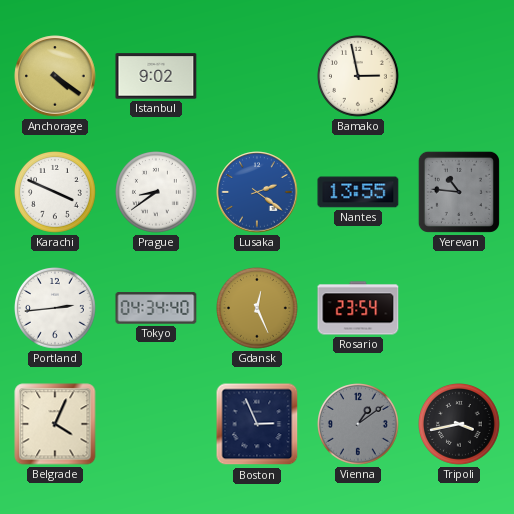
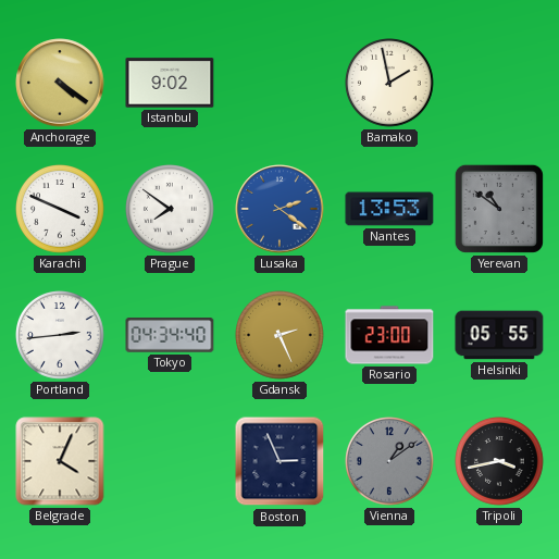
Bamako: 2:58 -> 1:58 (390, 84)
Prague: 8:39 -> 7:51 (171, 210)
Nantes: 13:55 -> 13:53 (389, 209)
Yerevan: 10:46 -> 10:51 (499, 209)
Gdansk: 12:26 -> 2:26 (281, 336)
Rosario: 23:54 -> 23:00 (389, 335)
Helsinki: none -> 05:55 (499, 335)
